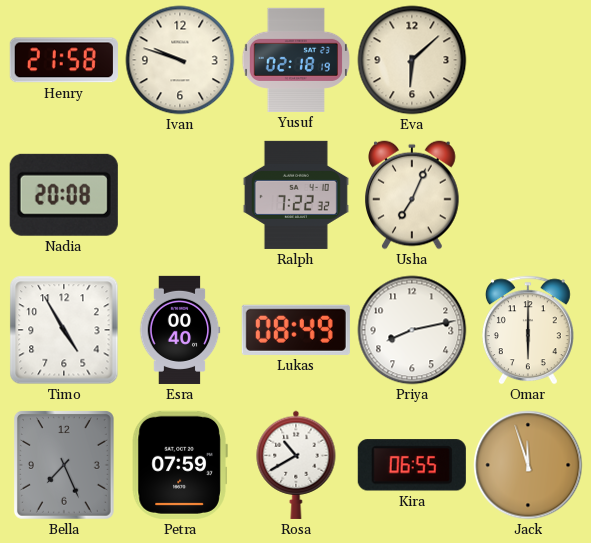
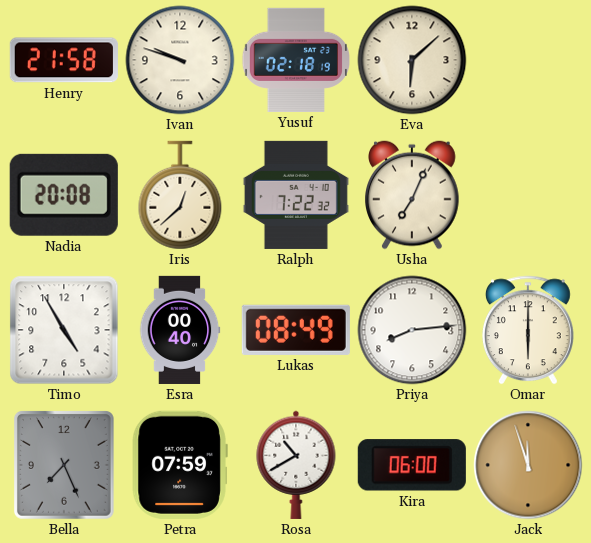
Iris: none -> 12:38 (180, 195)
Priya: 8:13 -> 8:14 (412, 330)
Kira: 06:55 -> 06:00 (412, 465)
